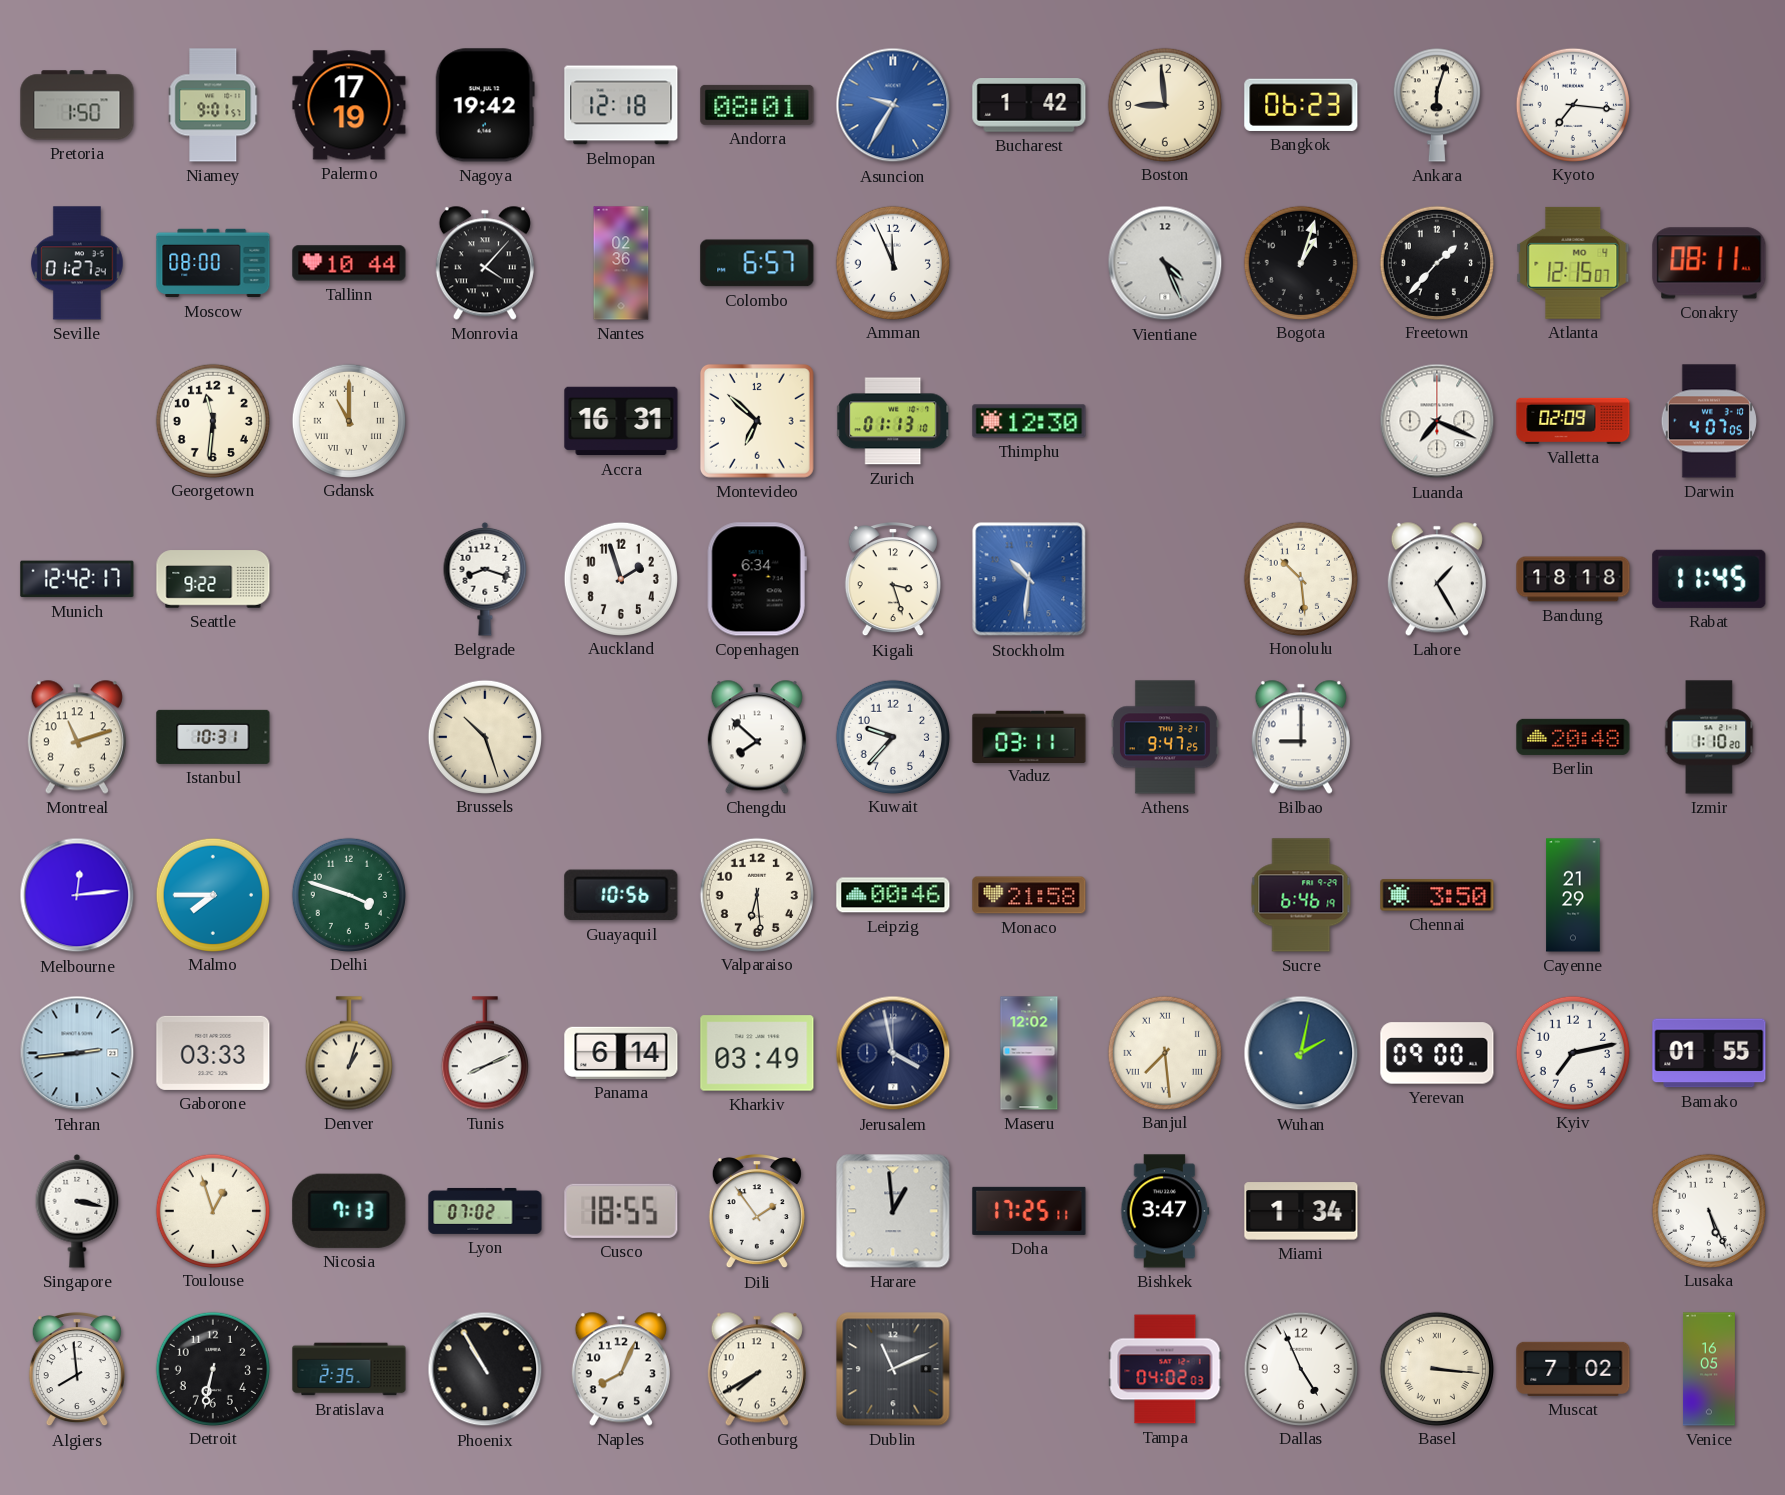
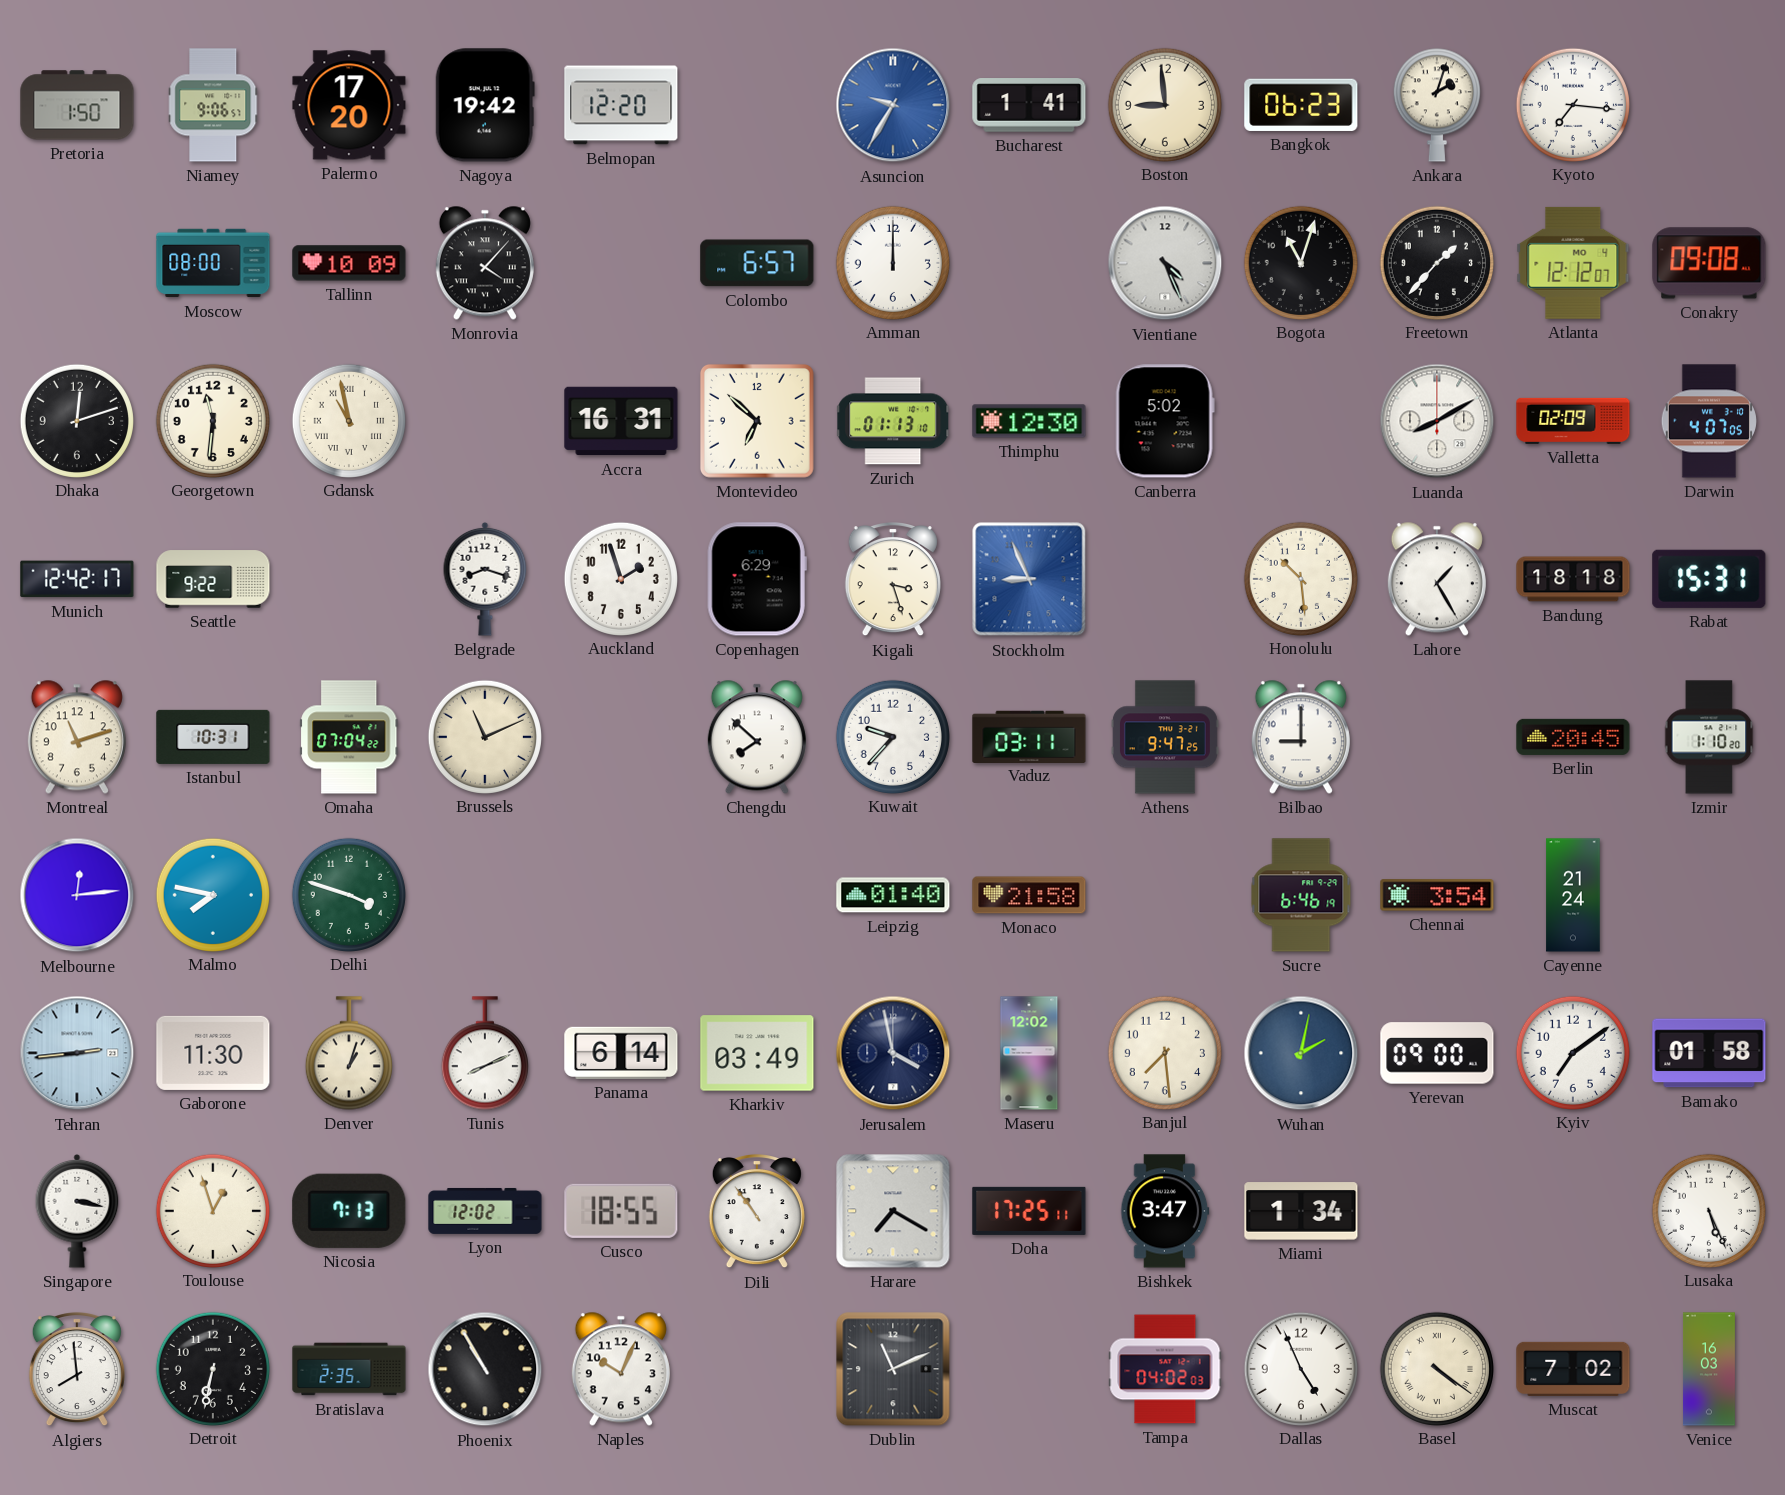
Niamey: 9:01 -> 9:06 (214, 105)
Palermo: 17:19 -> 17:20 (349, 105)
Belmopan: 12:18 -> 12:20 (621, 105)
Andorra: 08:01 -> none (757, 105)
Bucharest: 1:42 -> 1:41 (1029, 105)
Ankara: 6:03 -> 2:03 (1437, 105)
Seville: 01:27 -> none (77, 263)
Tallinn: 10:44 -> 10:09 (349, 263)
Nantes: 02:36 -> none (621, 263)
Amman: 11:56 -> 12:00 (892, 262)
Bogota: 1:03 -> 11:03 (1300, 262)
Atlanta: 12:15 -> 12:12 (1573, 263)
Conakry: 08:11 -> 09:08 (1709, 263)
Dhaka: none -> 12:12 (76, 420)
Gdansk: 11:00 -> 10:58 (348, 420)
Canberra: none -> 5:02 (1165, 421)
Luanda: 7:19 -> 8:10 (1437, 421)
Copenhagen: 6:34 -> 6:29 (757, 579)
Stockholm: 10:31 -> 8:56 (1029, 579)
Rabat: 11:45 -> 15:31 (1709, 579)
Omaha: none -> 07:04 (349, 737)
Brussels: 10:27 -> 11:11 (484, 736)
Berlin: 20:48 -> 20:45 (1573, 737)
Malmo: 7:45 -> 7:47 (212, 894)
Guayaquil: 10:56 -> none (621, 895)
Valparaiso: 6:29 -> none (756, 894)
Leipzig: 00:46 -> 01:40 (893, 895)
Chennai: 3:50 -> 3:54 (1437, 895)
Cayenne: 21:29 -> 21:24 (1573, 895)
Gaborone: 03:33 -> 11:30 (213, 1053)
Banjul numerals: Roman -> Arabic (1164, 1052)
Kyiv: 7:13 -> 7:09 (1572, 1052)
Bamako: 01:55 -> 01:58 (1709, 1053)
Lyon: 07:02 -> 12:02 (485, 1211)
Dili: 1:54 -> 10:54 (757, 1212)
Harare: 12:59 -> 7:20 (893, 1211)
Naples: 8:04 -> 10:04 (621, 1369)
Gothenburg: 7:40 -> none (757, 1369)
Basel: 3:16 -> 4:21 (1436, 1368)
Venice: 16:05 -> 16:03 (1709, 1369)
